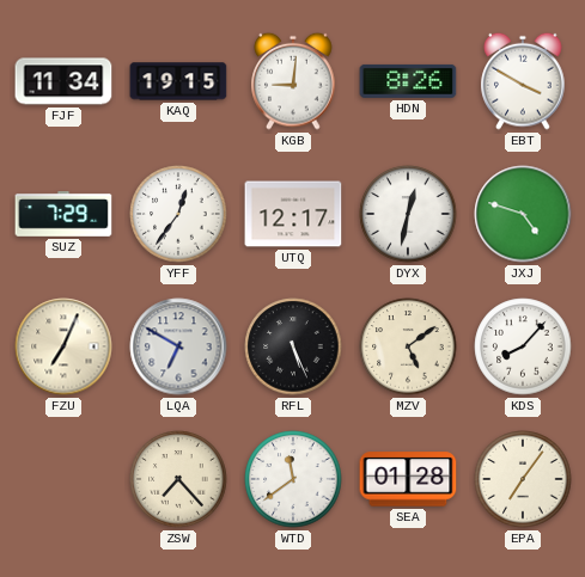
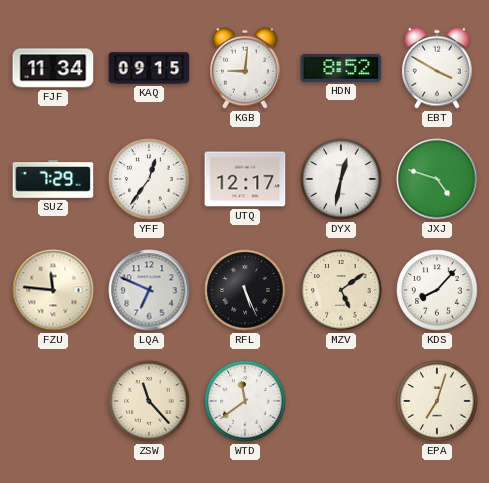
KAQ: 19:15 -> 09:15 (149, 68)
HDN: 8:26 -> 8:52 (341, 68)
FZU: 7:04 -> 11:46 (53, 290)
LQA: 6:50 -> 6:49 (149, 290)
ZSW: 7:23 -> 11:23 (149, 401)
SEA: 01:28 -> none (408, 479)
EPA: 7:06 -> 7:03 (437, 401)
